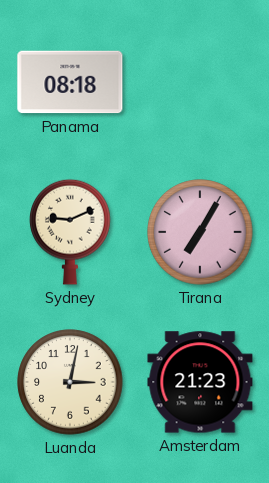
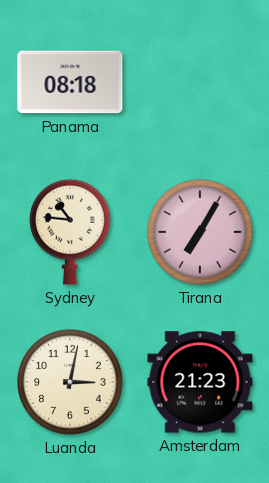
Sydney: 9:11 -> 10:46 (70, 232)
